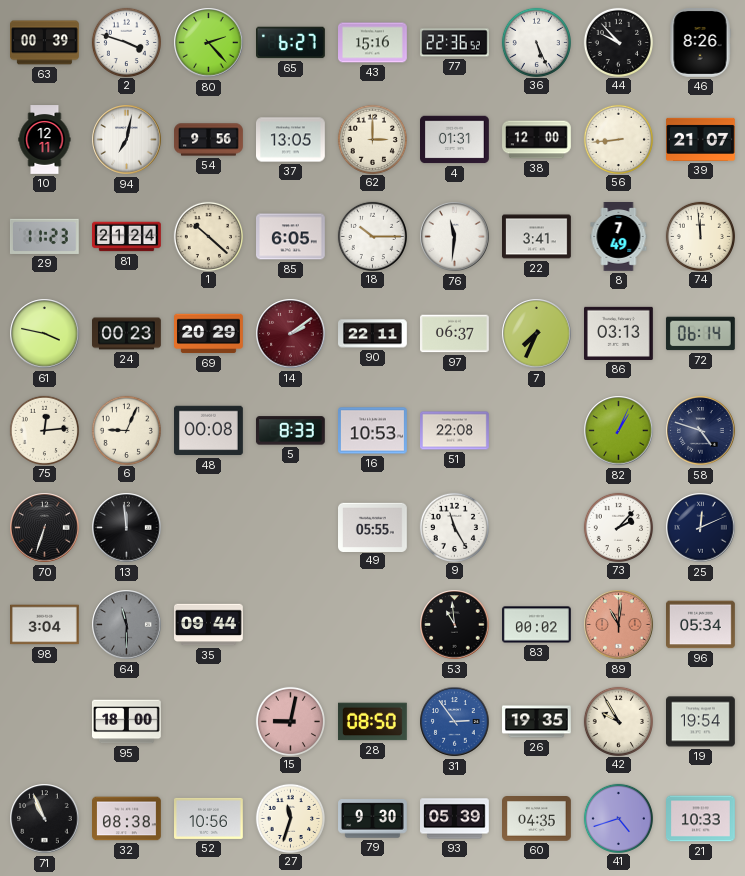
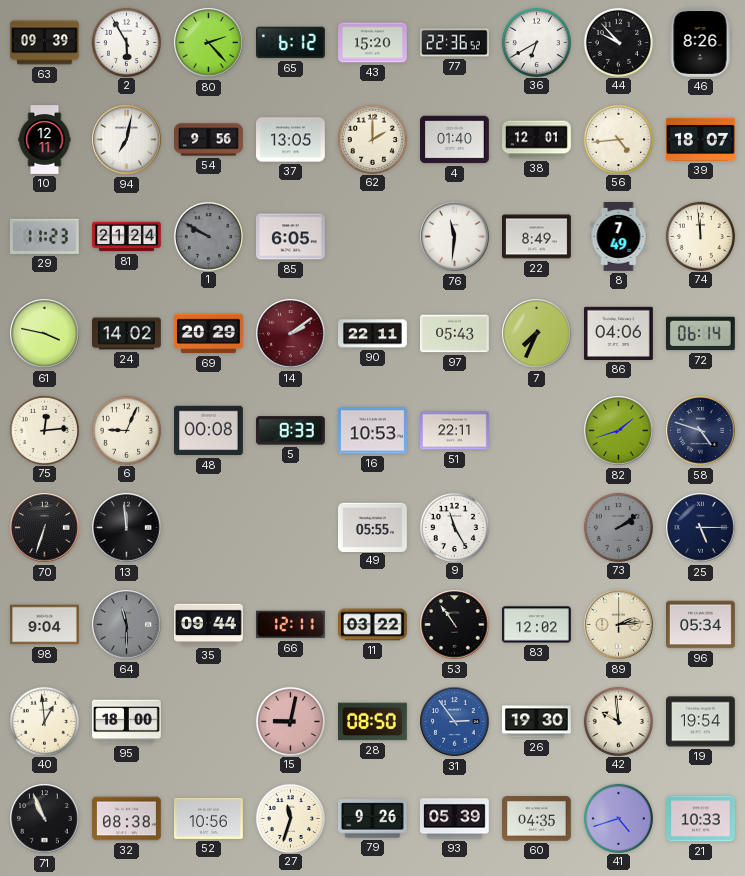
63: 00:39 -> 09:39 (45, 43)
2: 3:48 -> 5:55 (126, 42)
65: 6:27 -> 6:12 (291, 43)
43: 15:16 -> 15:20 (373, 43)
36: 5:26 -> 6:40 (536, 42)
62: 3:00 -> 2:00 (372, 139)
4: 01:31 -> 01:40 (455, 140)
38: 12:00 -> 12:01 (537, 140)
56: 8:44 -> 4:44 (618, 139)
39: 21:07 -> 18:07 (701, 139)
1: 10:22 -> 9:50 (208, 236)
1 dial: cream -> grey (208, 236)
18: 10:15 -> none (372, 236)
22: 3:41 -> 8:49 (537, 237)
24: 00:23 -> 14:02 (127, 334)
97: 06:37 -> 05:43 (455, 334)
86: 03:13 -> 04:06 (619, 333)
51: 22:08 -> 22:11 (455, 431)
82: 1:04 -> 1:42 (619, 431)
73: 2:07 -> 2:09 (618, 527)
73 dial: white -> grey (618, 527)
25: 12:11 -> 5:15 (701, 528)
98: 3:04 -> 9:04 (45, 625)
66: none -> 12:11 (290, 625)
11: none -> 03:22 (373, 625)
53: 10:59 -> 10:54 (455, 625)
83: 00:02 -> 12:02 (537, 625)
89: 11:01 -> 2:14 (619, 625)
89 dial: salmon -> cream (619, 625)
40: none -> 12:59 (44, 721)
26: 19:35 -> 19:30 (537, 722)
42: 9:55 -> 9:59 (618, 721)
79: 9:30 -> 9:26 (373, 819)
